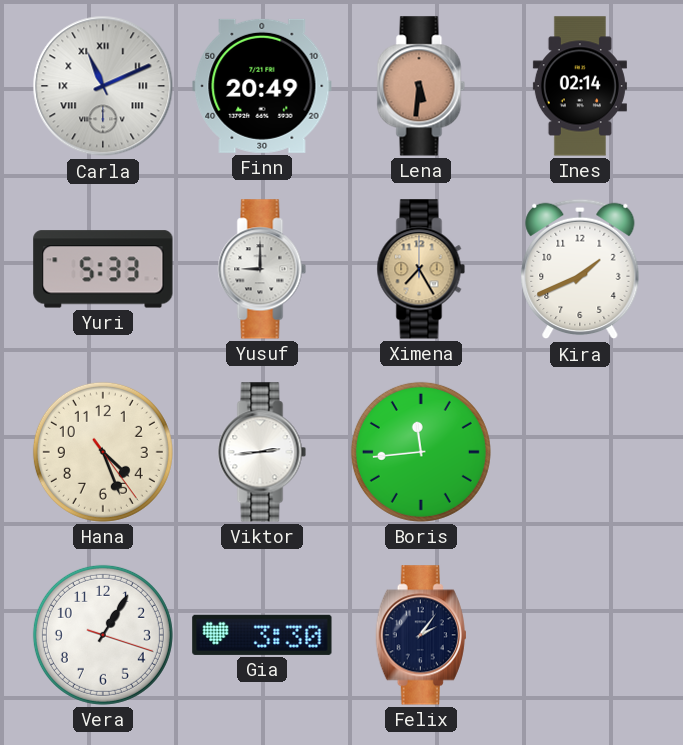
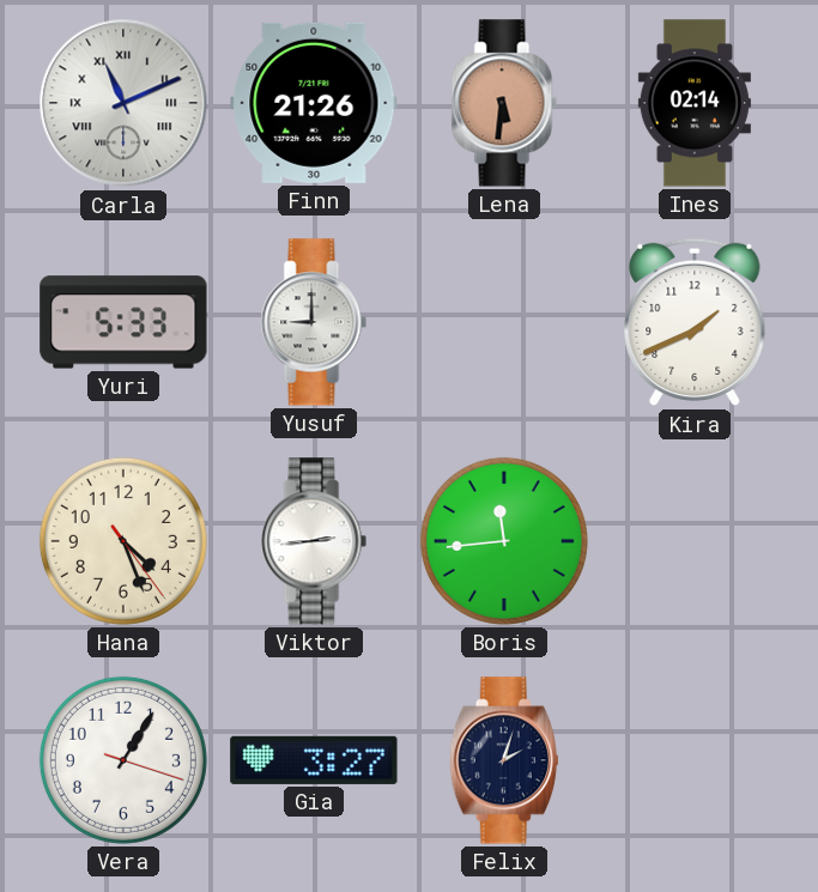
Finn: 20:49 -> 21:26 (314, 103)
Ximena: 7:25 -> none (421, 269)
Gia: 3:30 -> 3:27 (314, 760)
Felix: 2:06 -> 2:03 (504, 760)
